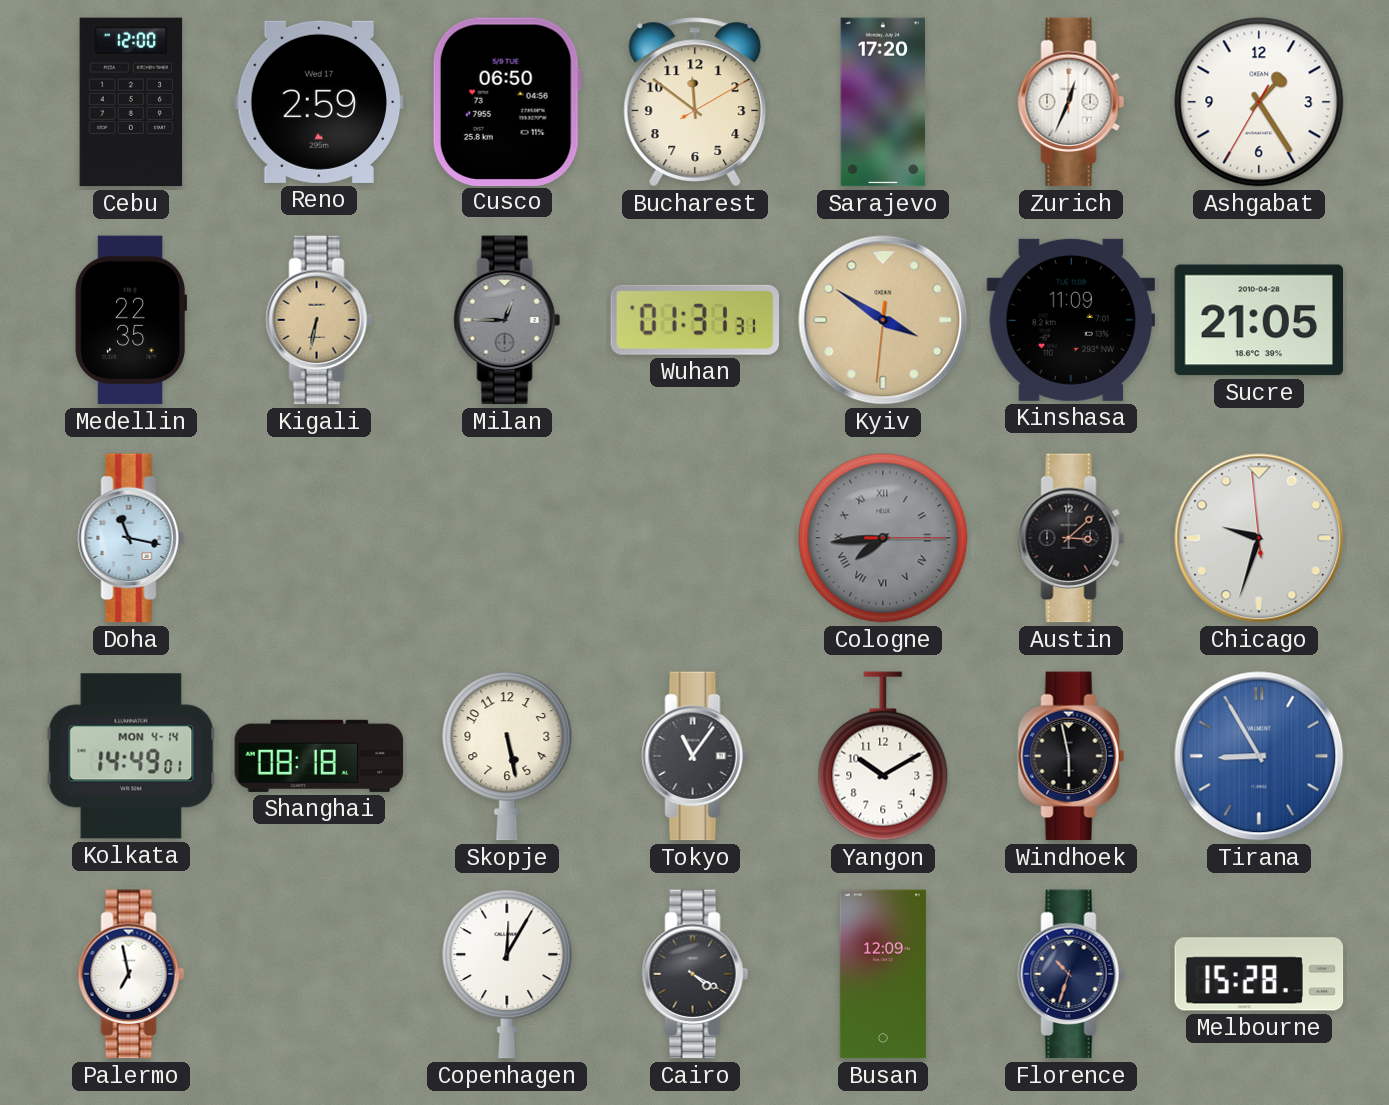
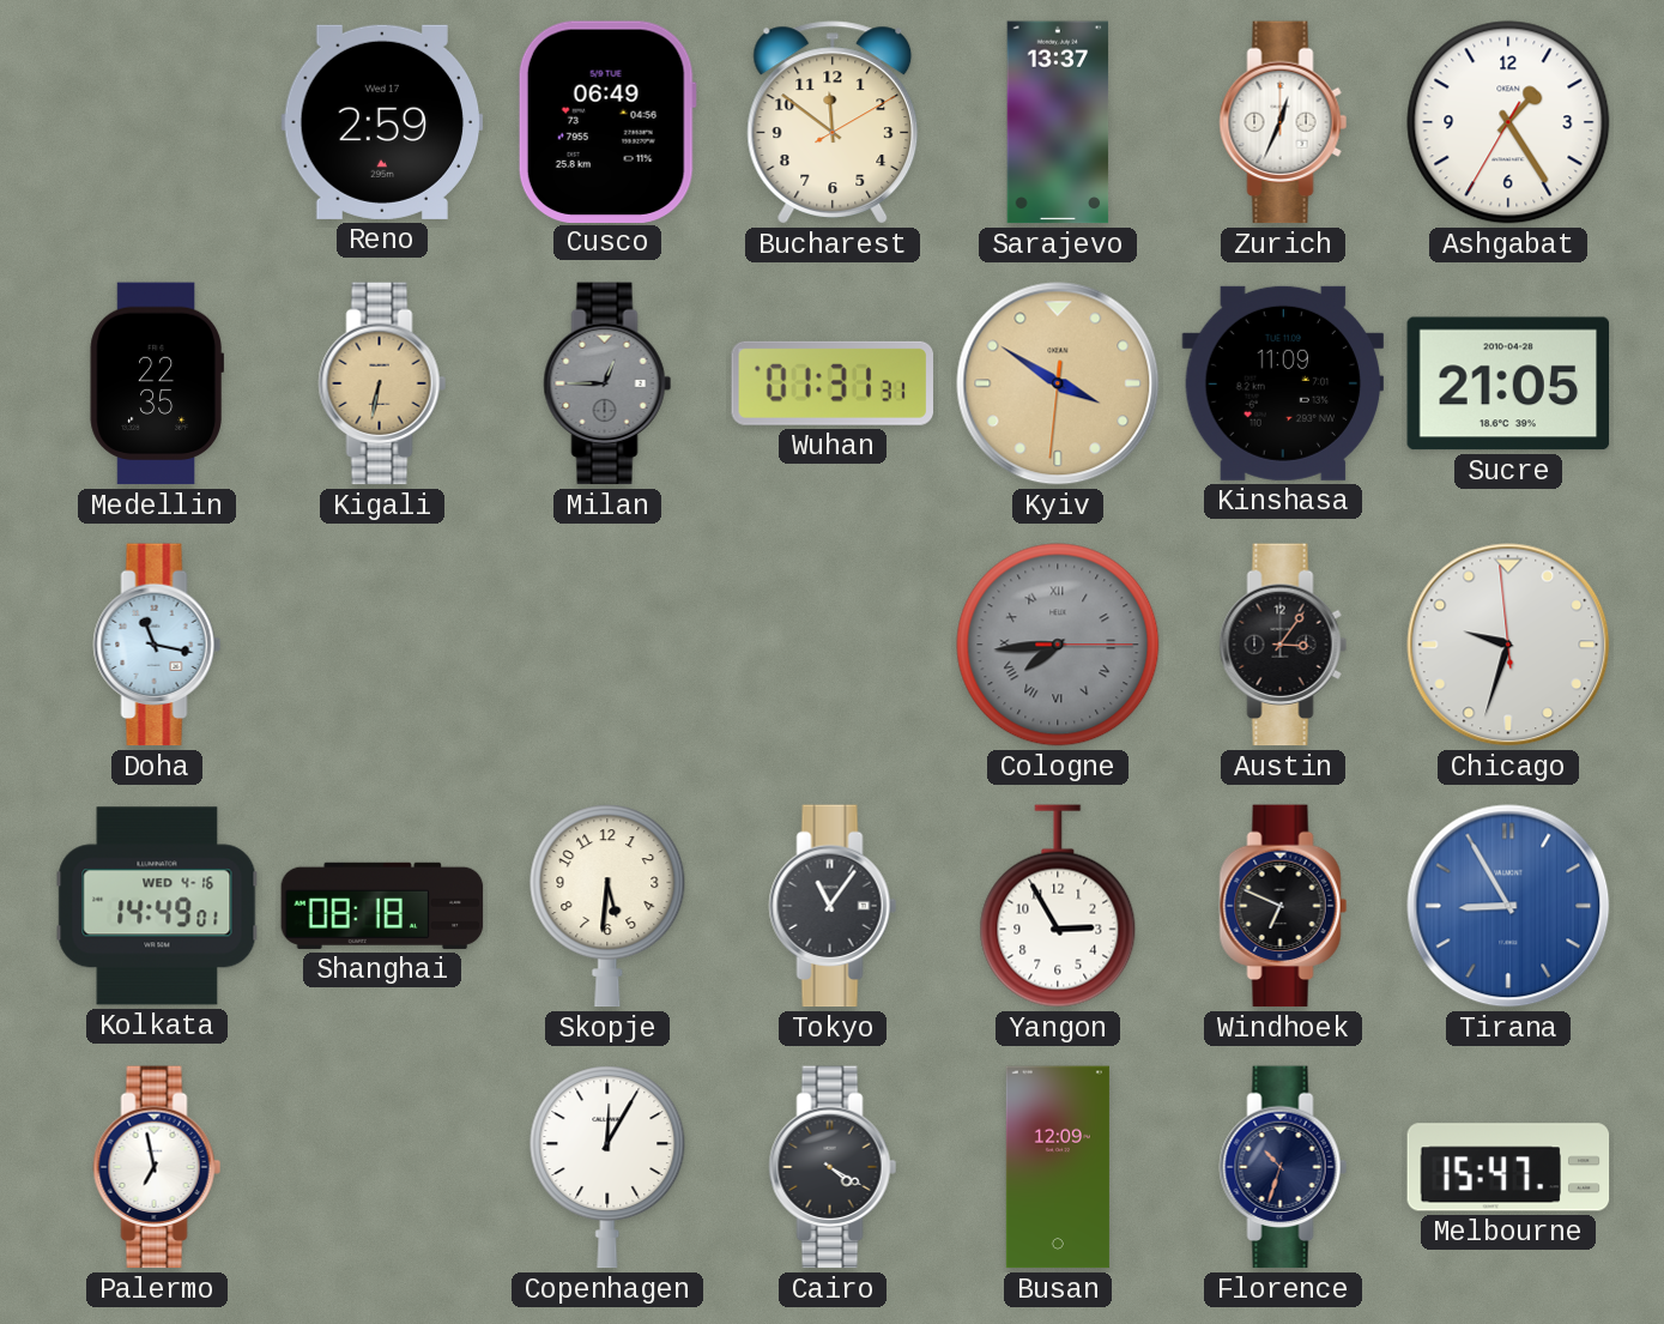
Cebu: 12:00 -> none (131, 102)
Cusco: 06:50 -> 06:49 (607, 121)
Sarajevo: 17:20 -> 13:37 (1058, 122)
Austin: 3:08 -> 3:06 (1283, 645)
Kolkata date: MON 4-14 -> WED 4-16 (157, 906)
Skopje: 5:28 -> 5:31 (607, 906)
Yangon: 10:10 -> 2:55 (1058, 906)
Windhoek: 5:58 -> 6:49 (1283, 906)
Melbourne: 15:28 -> 15:47 (1508, 1167)
